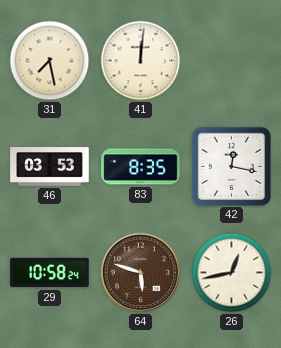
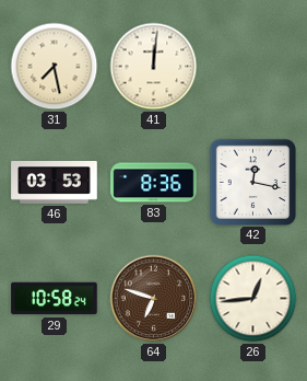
83: 8:35 -> 8:36 (154, 183)
64: 5:48 -> 6:48 (154, 299)
26: 12:43 -> 12:44 (253, 299)
